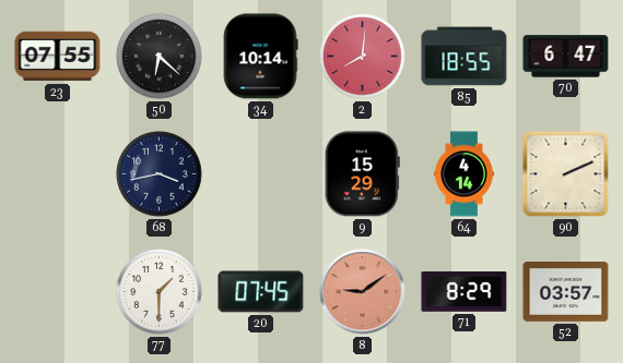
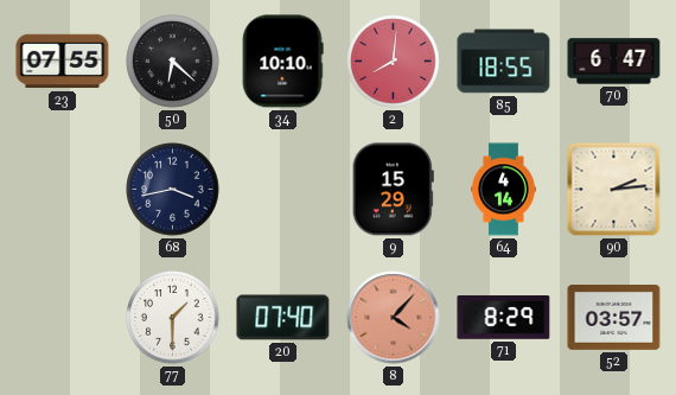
34: 10:14 -> 10:10 (282, 62)
90: 2:11 -> 2:14 (614, 190)
20: 07:45 -> 07:40 (283, 318)
8: 9:09 -> 4:07 (394, 318)
